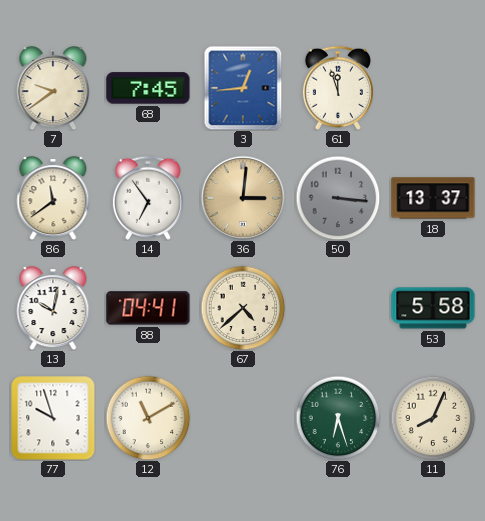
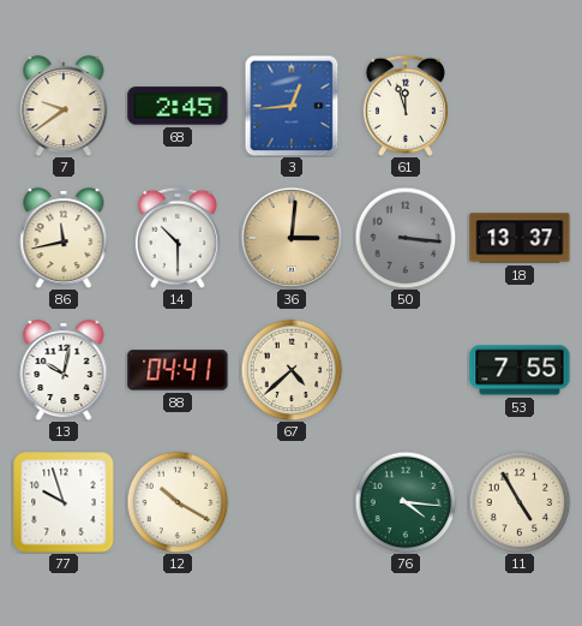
68: 7:45 -> 2:45 (178, 106)
86: 11:39 -> 11:43 (64, 238)
14: 6:54 -> 10:30 (178, 238)
53: 5:58 -> 7:55 (520, 370)
12: 11:10 -> 10:20 (178, 502)
76: 6:27 -> 4:16 (406, 502)
11: 8:04 -> 4:55 (520, 502)
